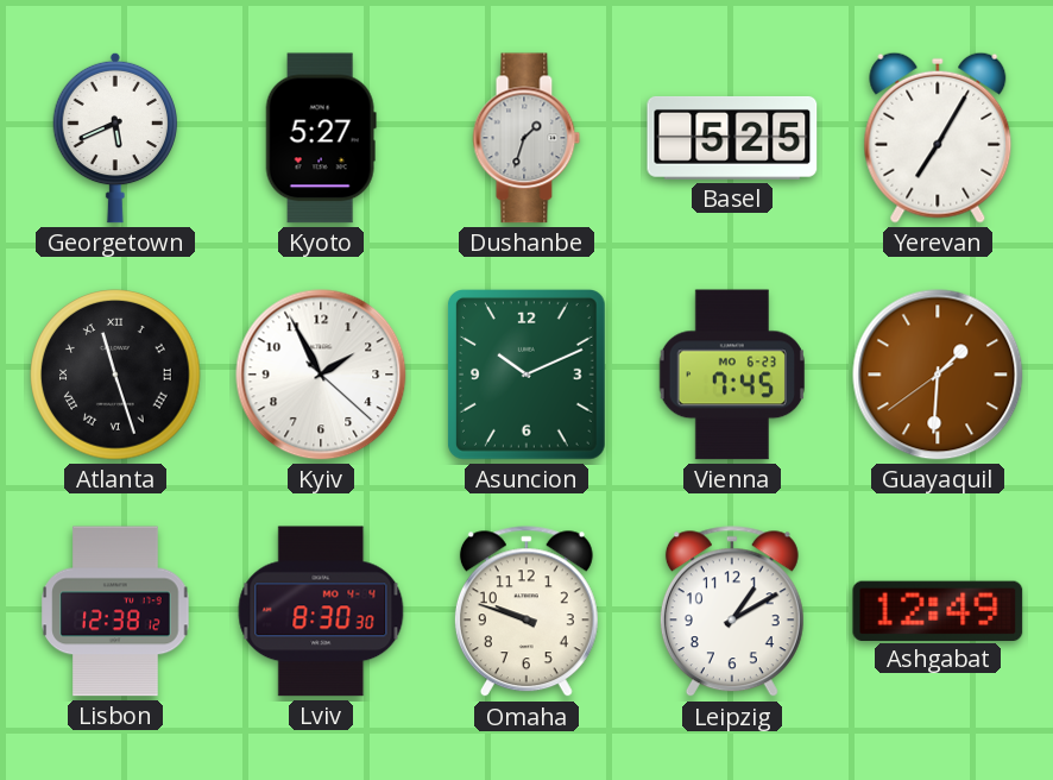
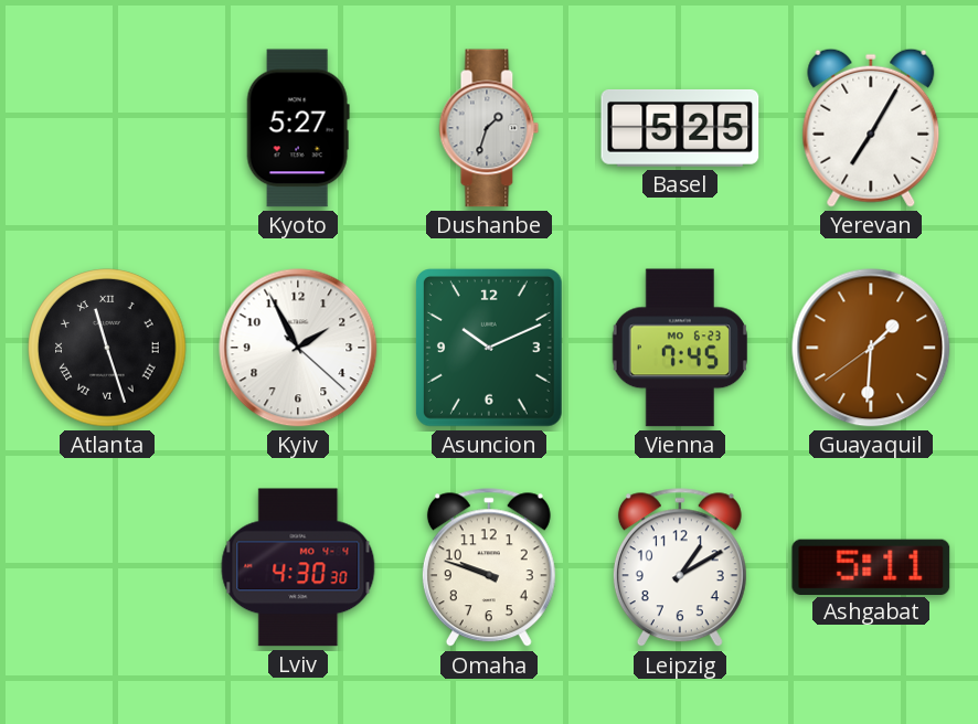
Georgetown: 5:41 -> none (114, 138)
Lisbon: 12:38 -> none (115, 611)
Lviv: 8:30 -> 4:30 (298, 567)
Ashgabat: 12:49 -> 5:11 (871, 566)
